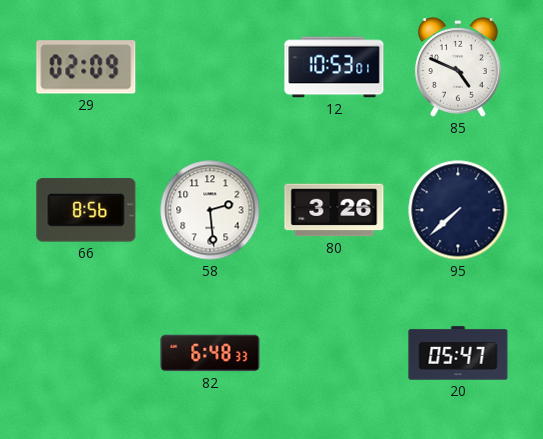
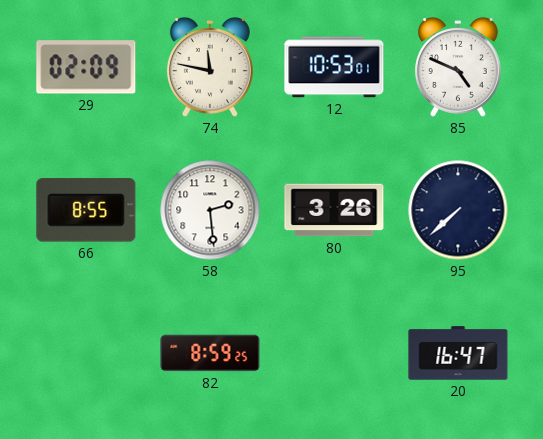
74: none -> 11:47 (210, 67)
66: 8:56 -> 8:55 (86, 210)
82: 6:48 -> 8:59 (210, 353)
20: 05:47 -> 16:47 (458, 353)
